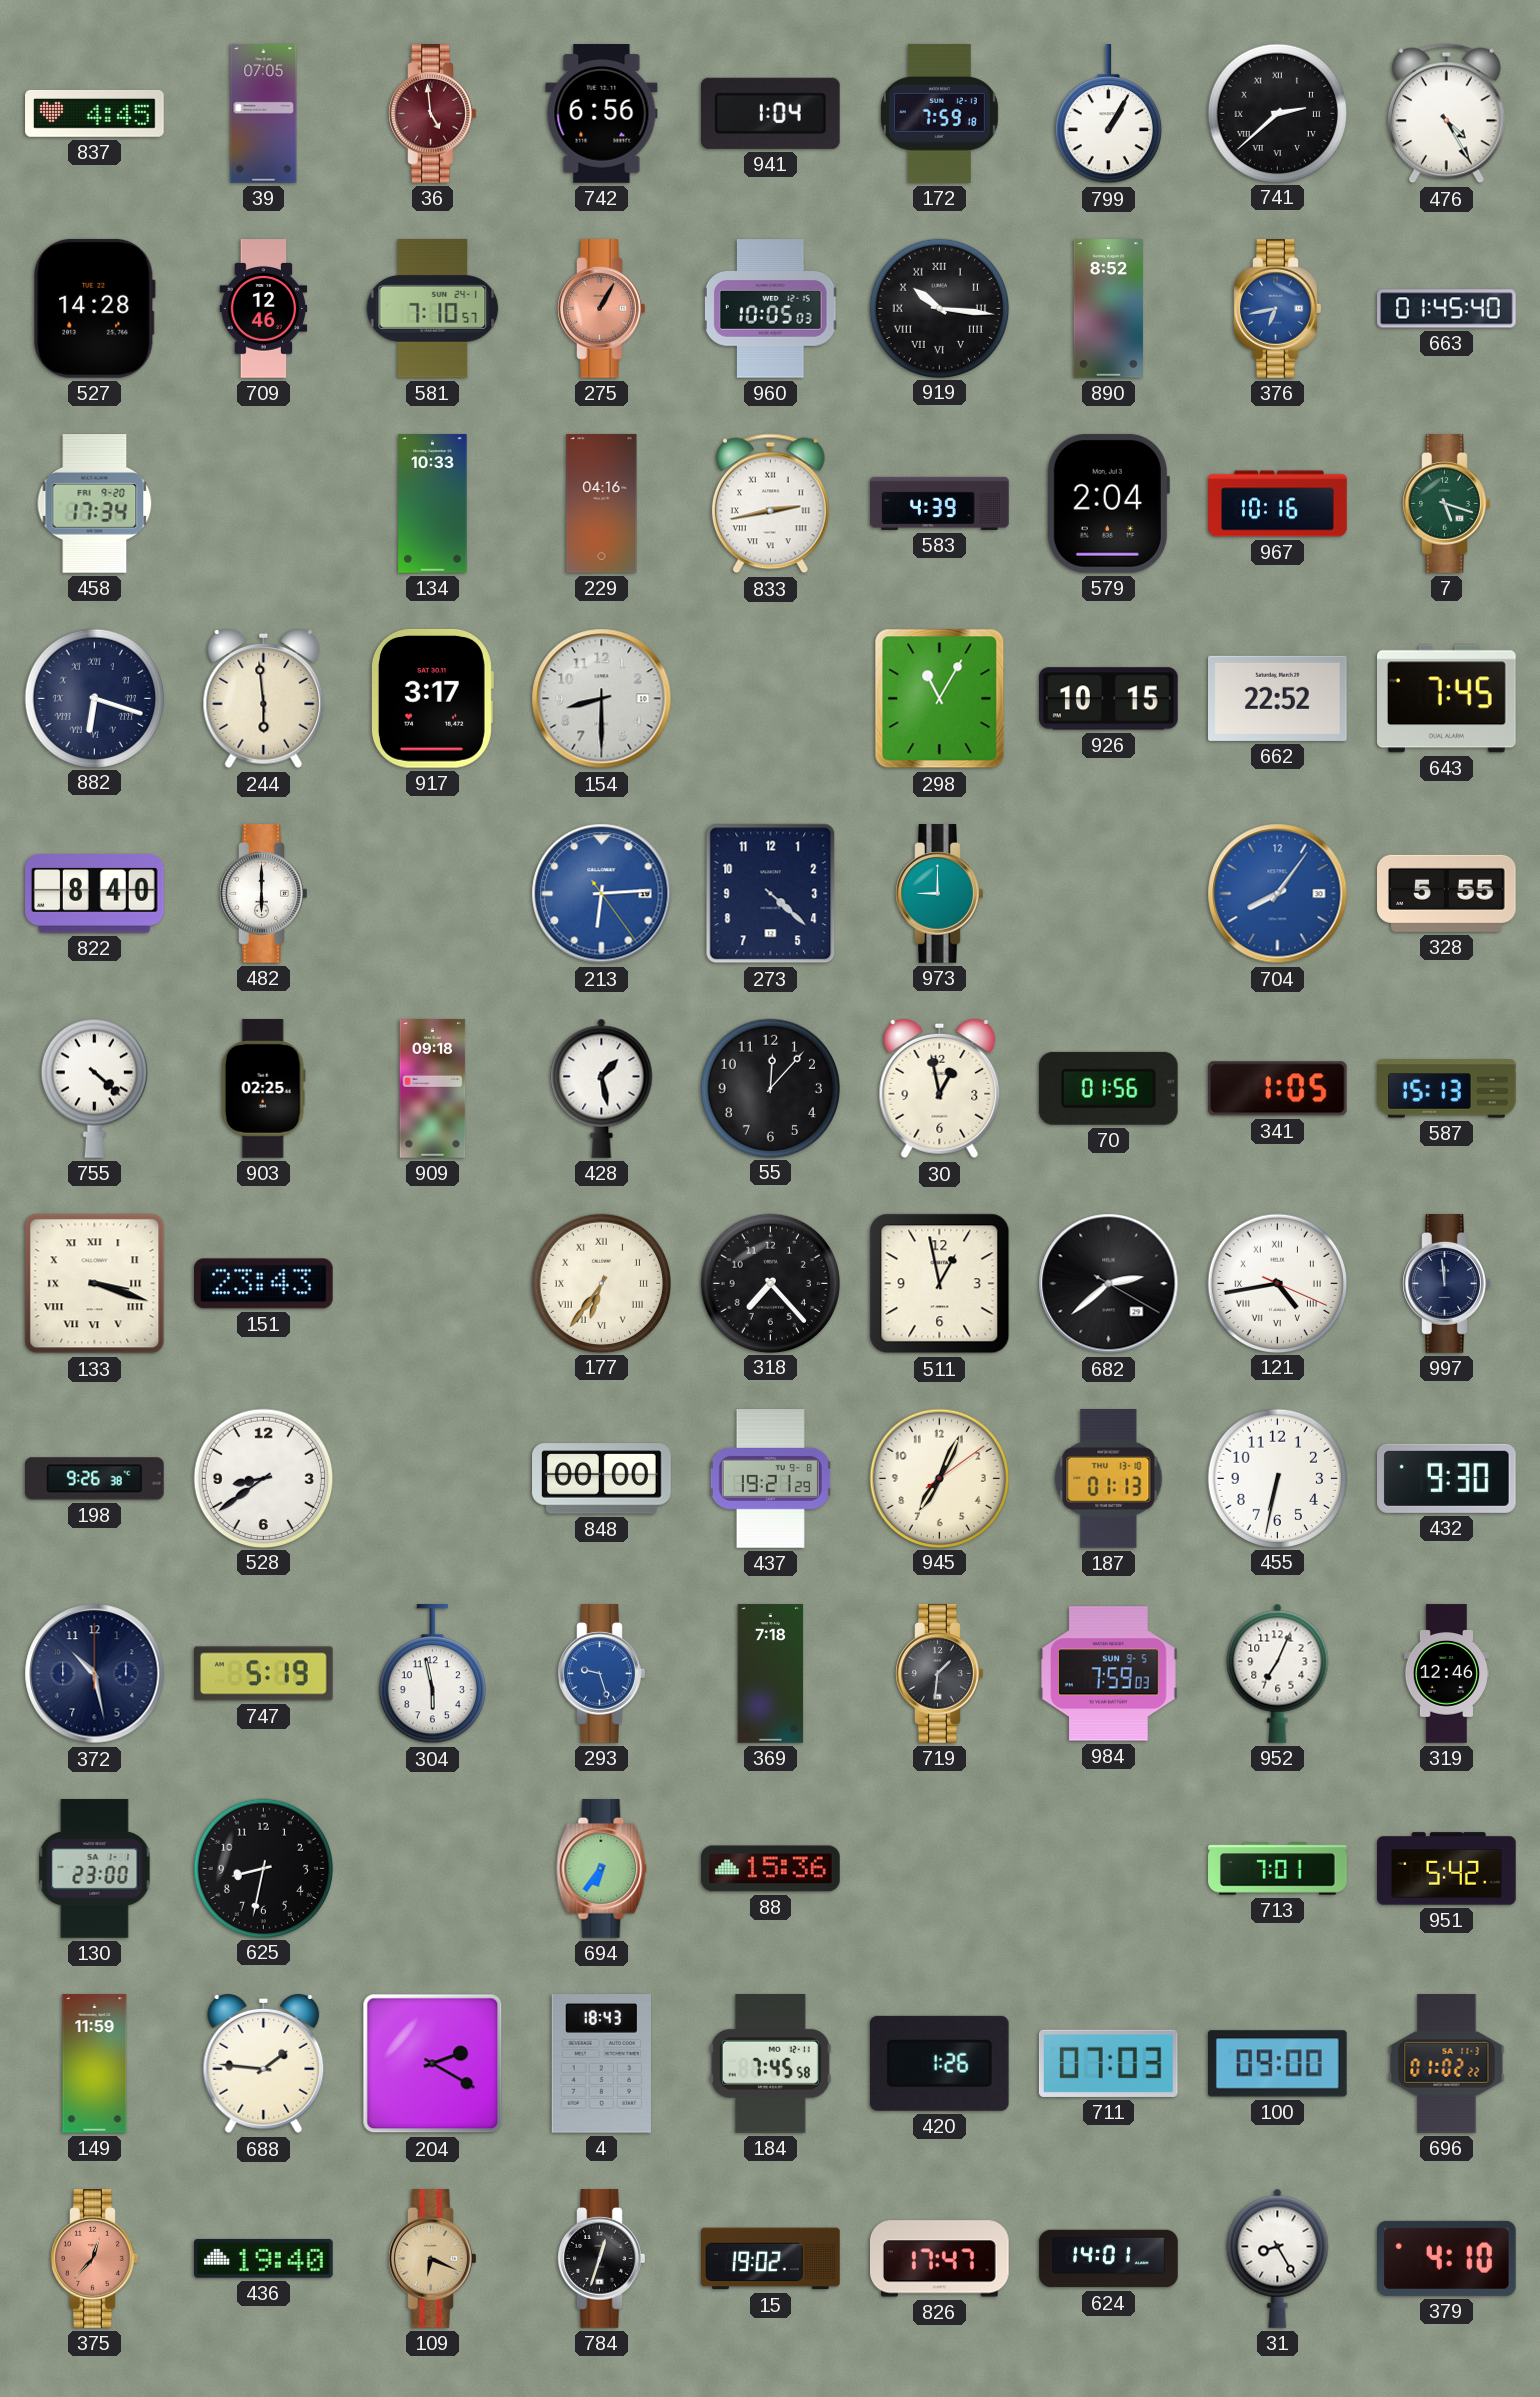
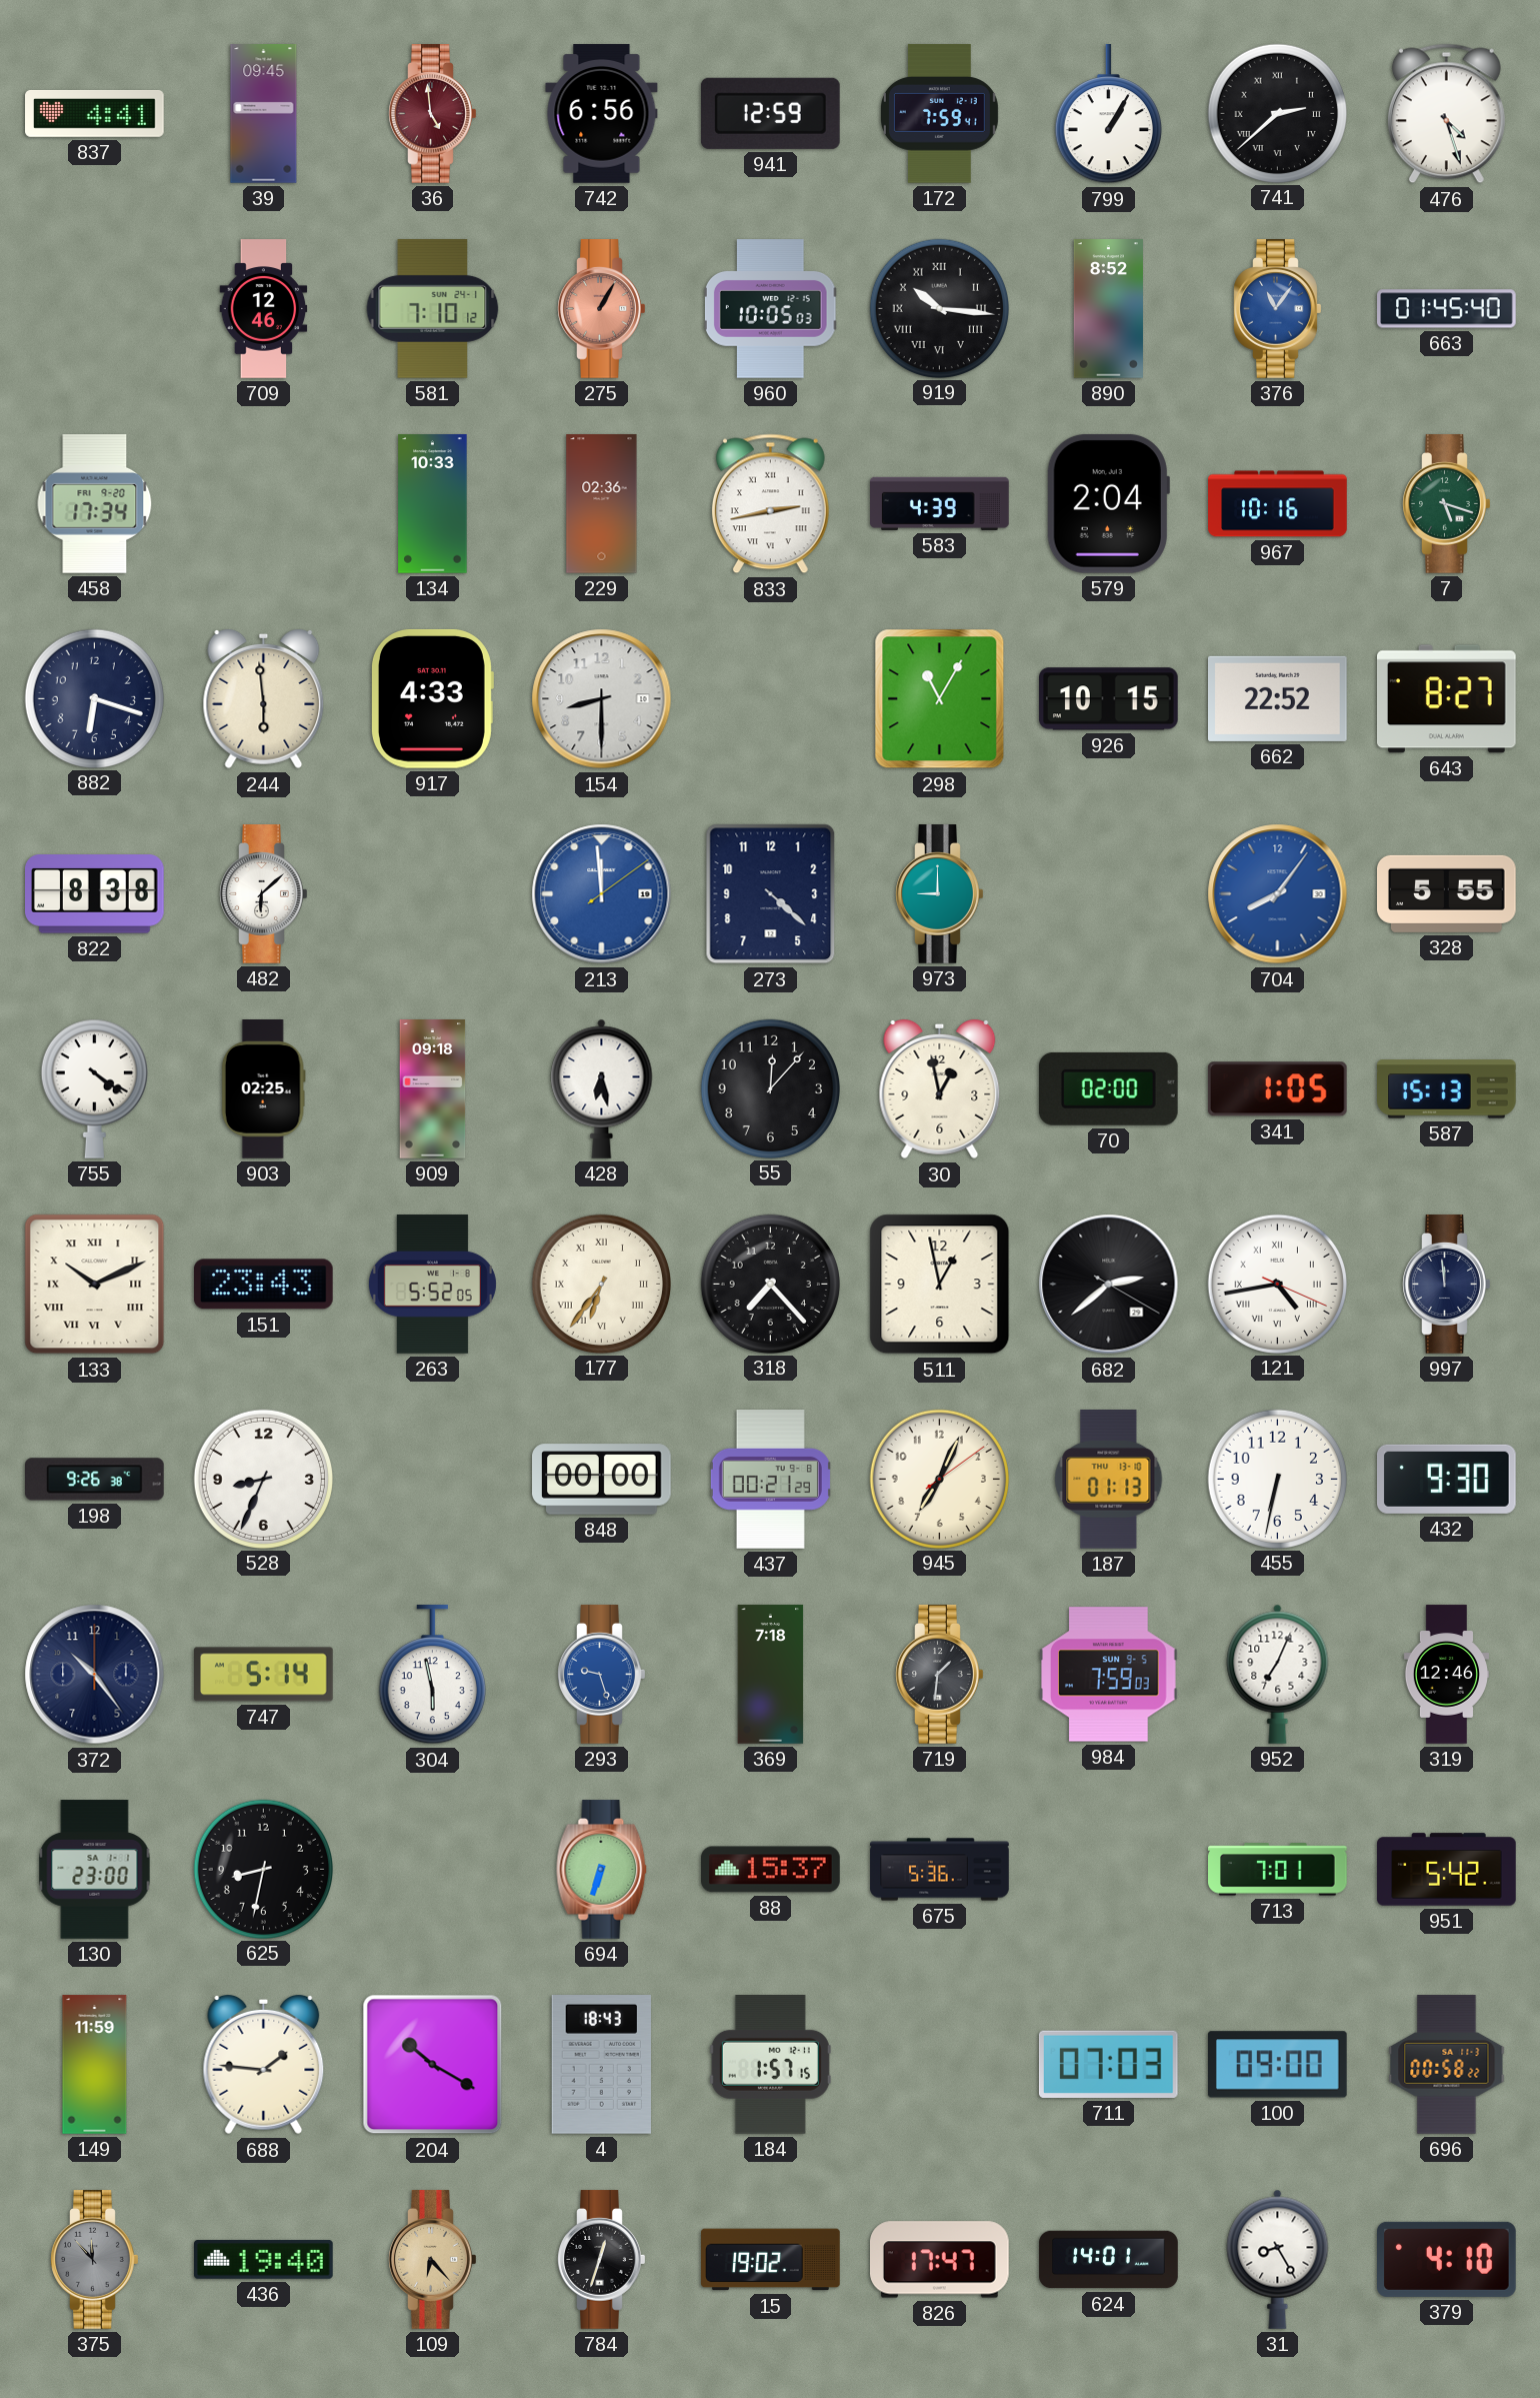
837: 4:45 -> 4:41 (95, 113)
39: 07:05 -> 09:45 (264, 114)
941: 1:04 -> 12:59 (770, 113)
172: 7:59:18 -> 7:59:41 (939, 114)
476: 4:25 -> 4:27 (1446, 114)
527: 14:28 -> none (95, 308)
581: 7:10:57 -> 7:10:12 (433, 309)
376: 6:43 -> 11:06 (1278, 309)
229: 04:16 -> 02:36 (602, 504)
882 numerals: Roman -> Arabic (94, 698)
917: 3:17 -> 4:33 (432, 698)
643: 7:45 -> 8:27 (1447, 699)
822: 8:40 -> 8:38 (95, 894)
482: 6:00 -> 6:08 (264, 894)
213: 6:14 -> 11:59 (602, 894)
755: 4:22 -> 4:21 (94, 1088)
428: 1:28 -> 6:28 (602, 1088)
70: 01:56 -> 02:00 (1108, 1088)
133: 3:18 -> 10:11 (95, 1285)
263: none -> 5:52 (432, 1285)
528: 8:39 -> 8:34 (263, 1479)
437: 19:21 -> 00:21 (770, 1480)
372: 10:28 -> 10:24 (95, 1675)
747: 5:19 -> 5:14 (264, 1675)
694: 6:36 -> 6:33 (602, 1870)
88: 15:36 -> 15:37 (771, 1870)
675: none -> 5:36 (940, 1870)
204: 2:20 -> 10:20 (433, 2065)
184: 7:45 -> 1:57 (770, 2065)
420: 1:26 -> none (939, 2063)
696: 01:02 -> 00:58 (1447, 2065)
375: 12:37 -> 11:53 (95, 2260)
375 dial: salmon -> grey (95, 2260)
109: 6:19 -> 6:23 (433, 2260)
